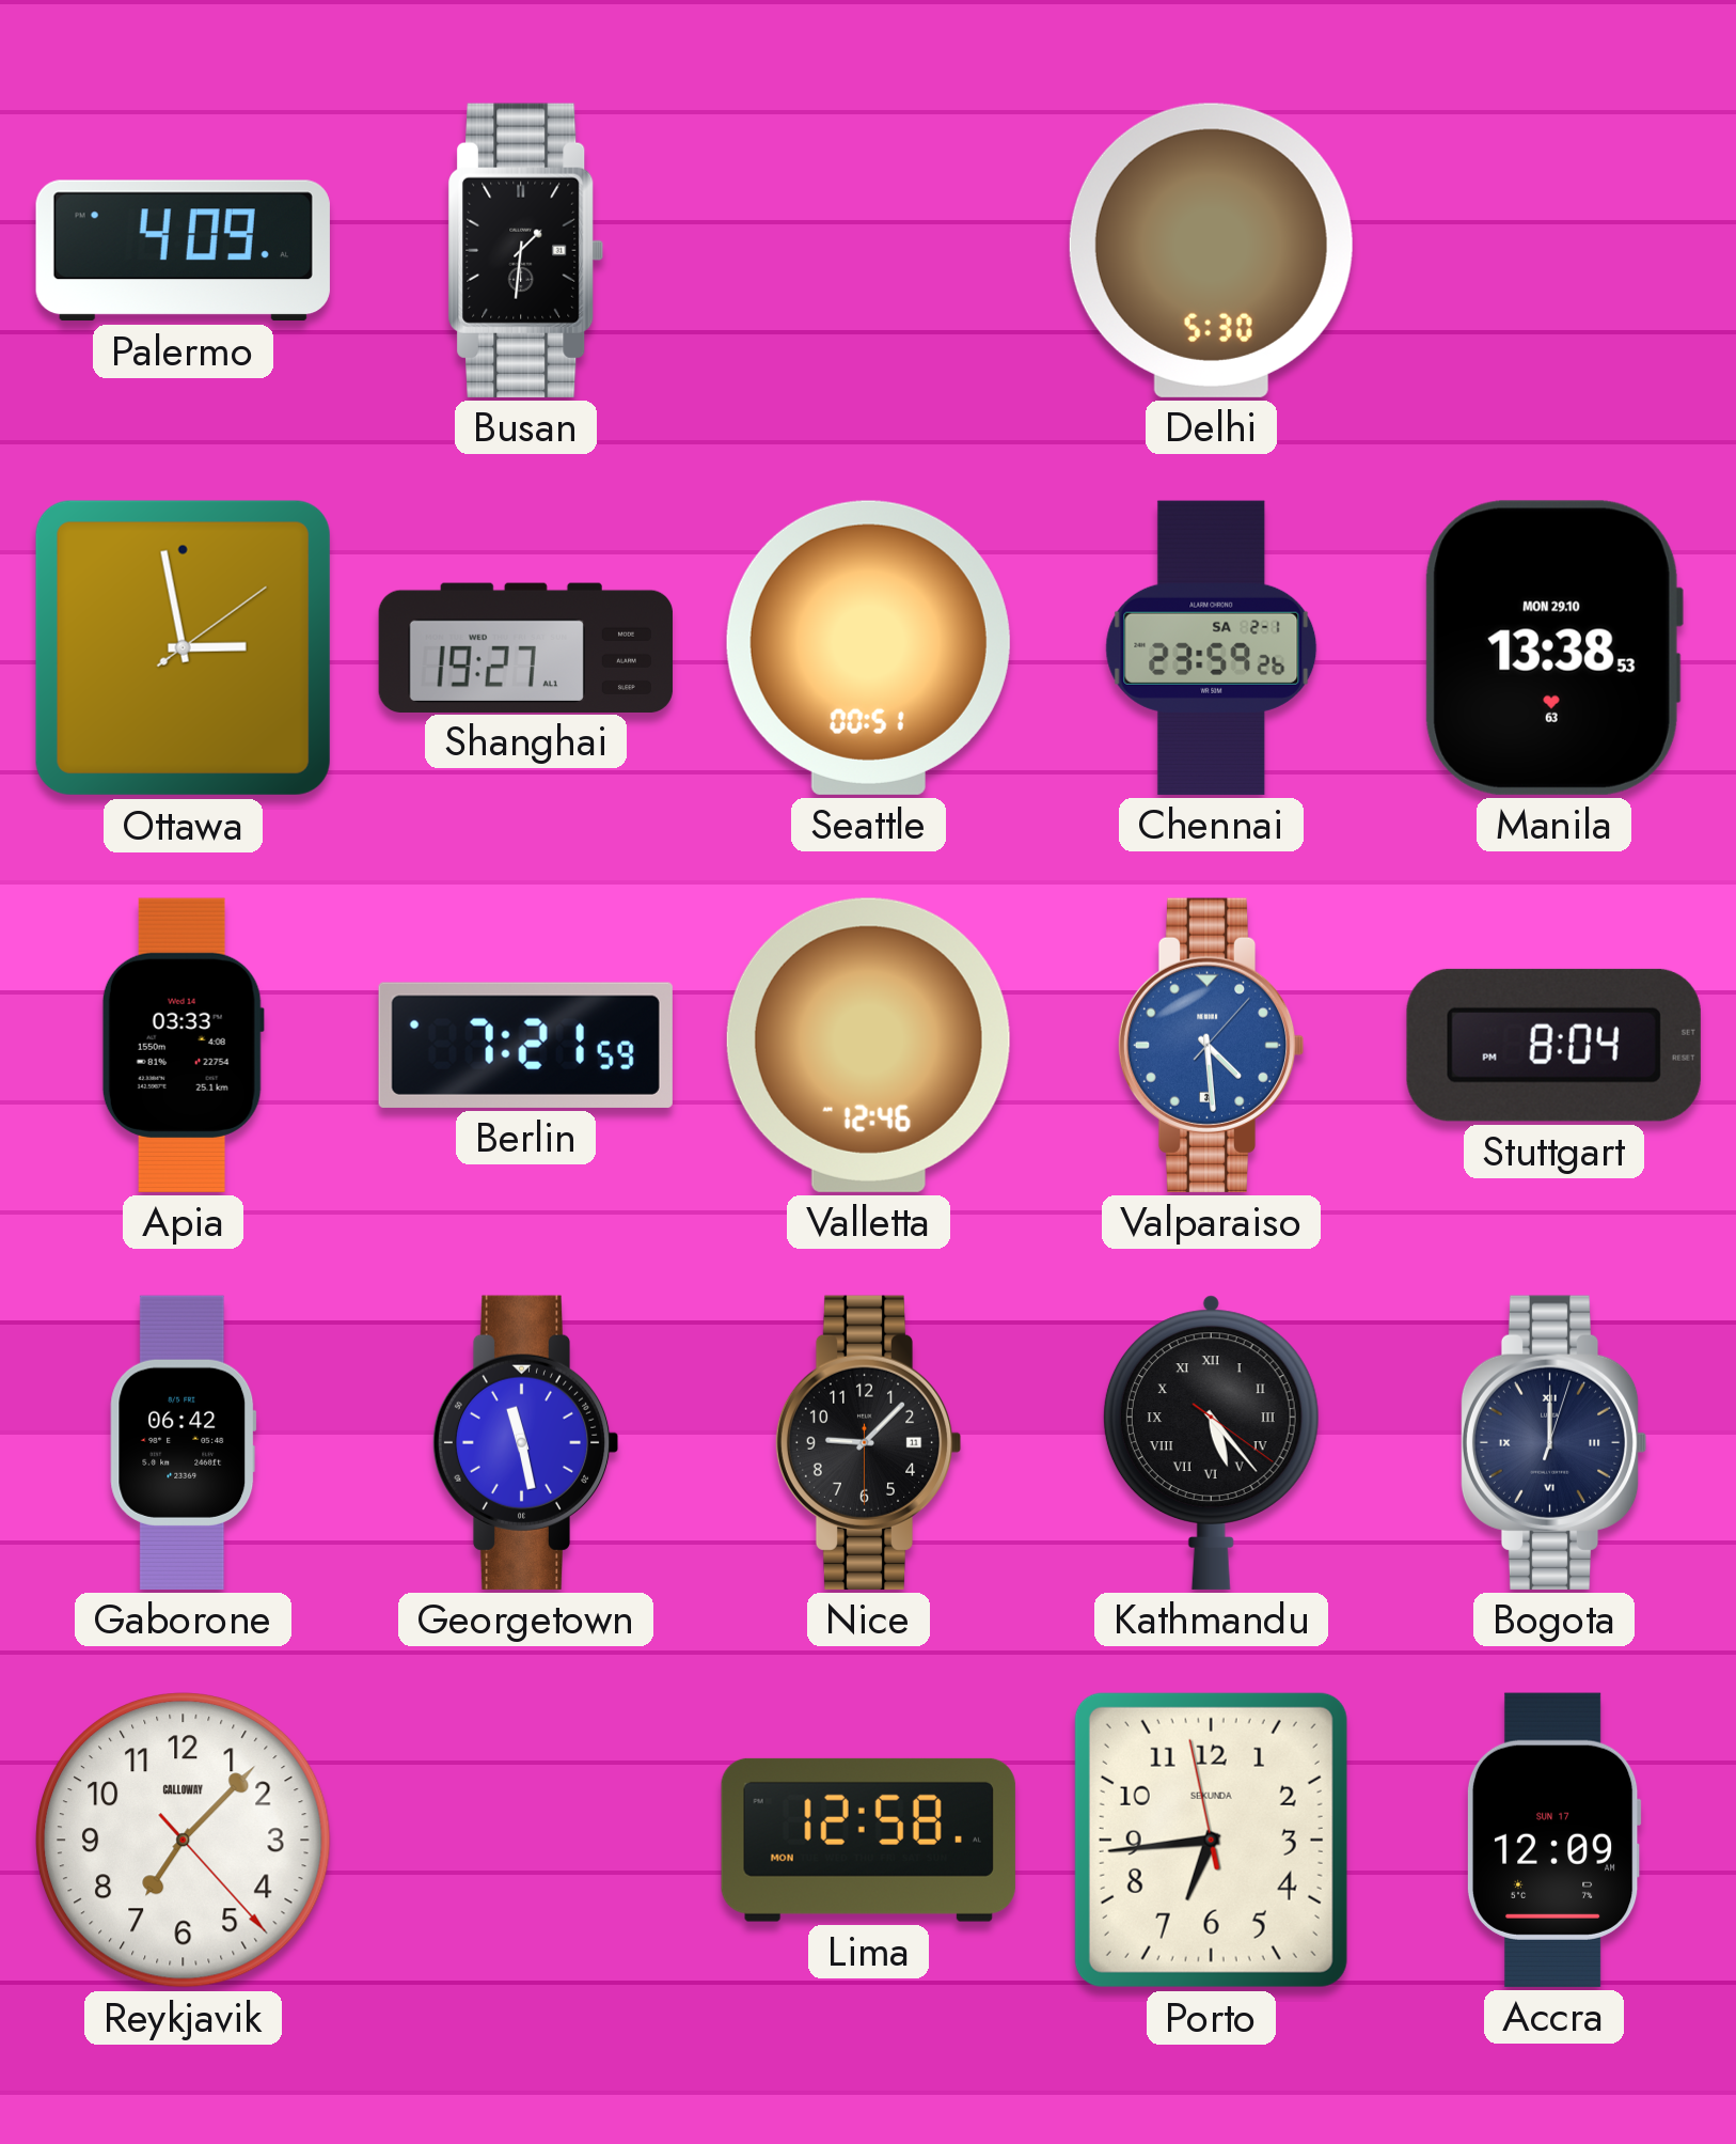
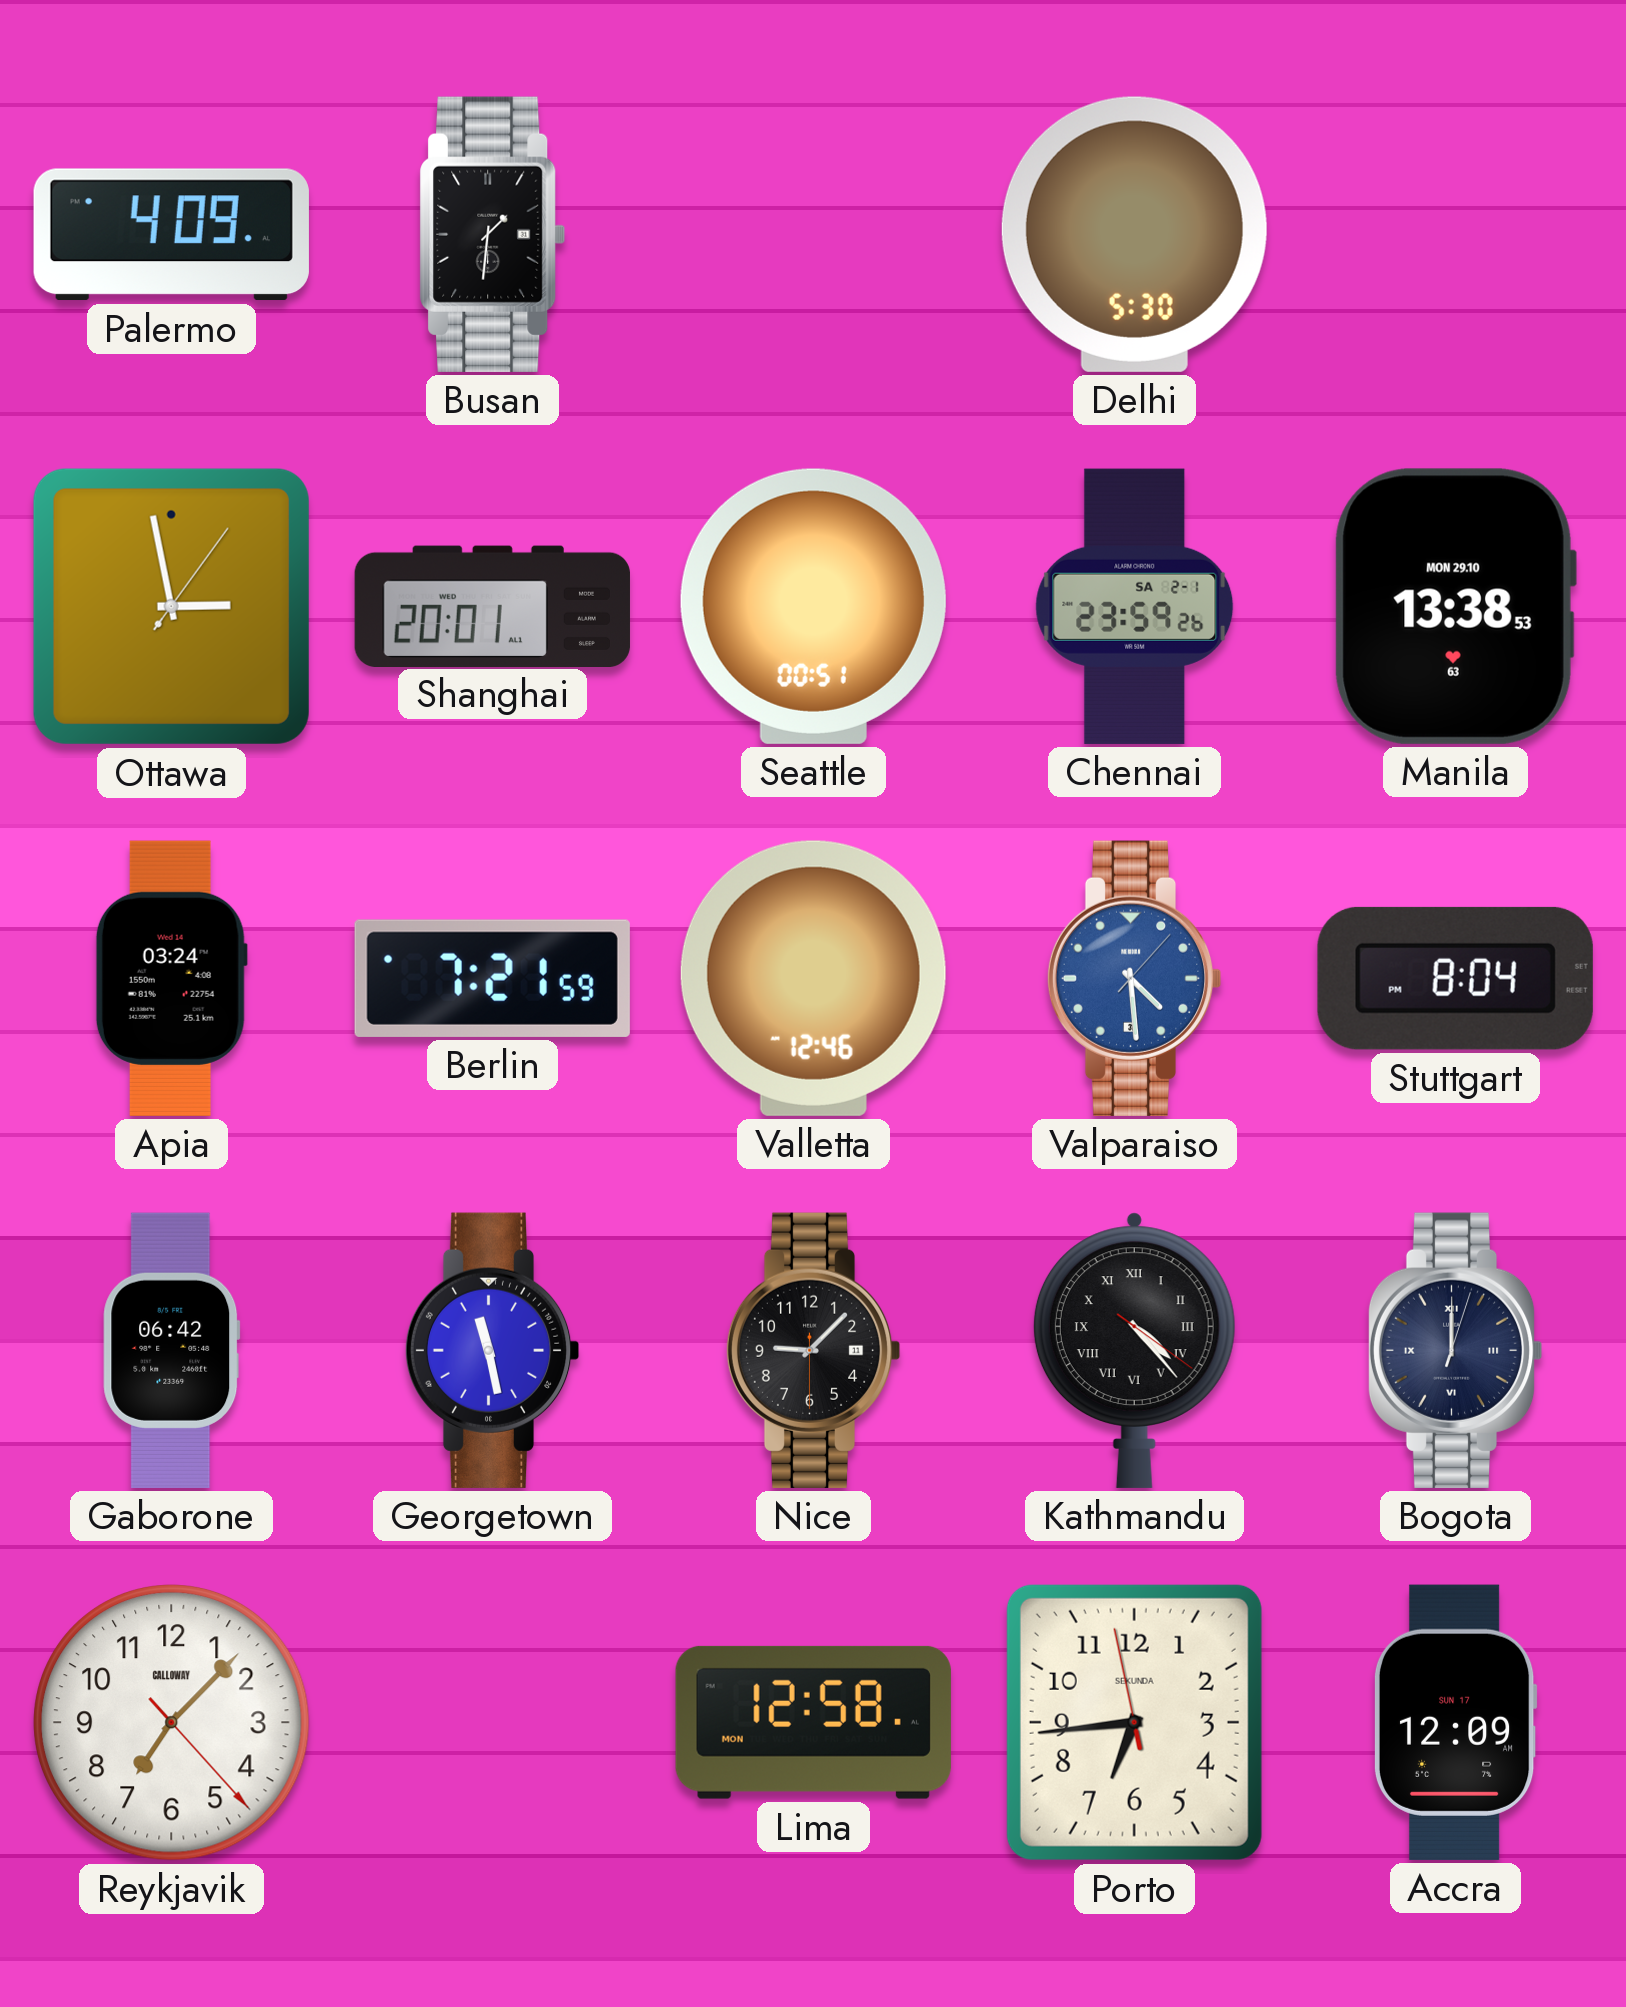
Ottawa: 2:58:09 -> 2:58:06 (171, 606)
Shanghai: 19:27 -> 20:01 (492, 606)
Apia: 03:33 -> 03:24 (171, 978)
Kathmandu: 5:23 -> 4:23 (1134, 1350)
